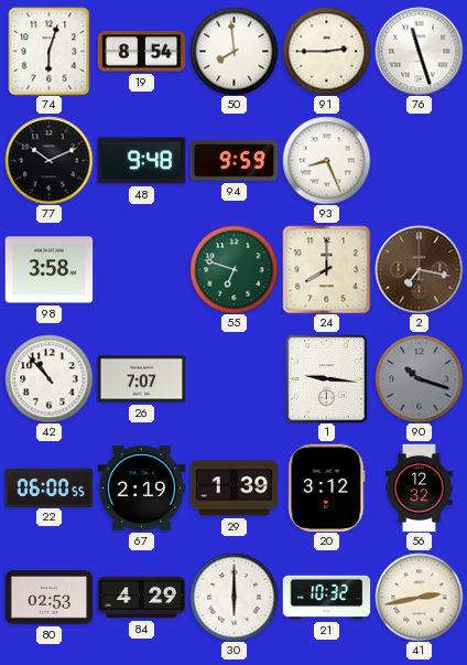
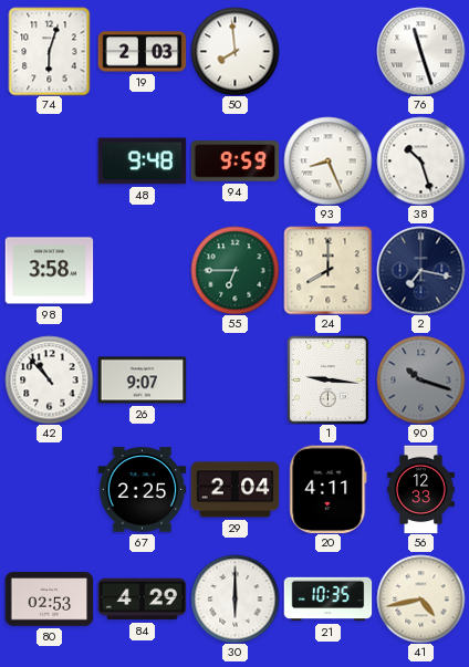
19: 8:54 -> 2:03 (142, 52)
91: 2:45 -> none (326, 51)
77: 10:11 -> none (48, 160)
38: none -> 10:27 (420, 160)
55: 6:48 -> 6:45 (234, 270)
2 dial: brown -> navy (420, 270)
26: 7:07 -> 9:07 (142, 381)
22: 06:00 -> none (48, 487)
67: 2:19 -> 2:25 (142, 490)
29: 1:39 -> 2:04 (234, 490)
20: 3:12 -> 4:11 (329, 489)
56: 12:32 -> 12:33 (421, 489)
21: 10:32 -> 10:35 (327, 600)
41: 2:43 -> 4:43 (420, 598)
